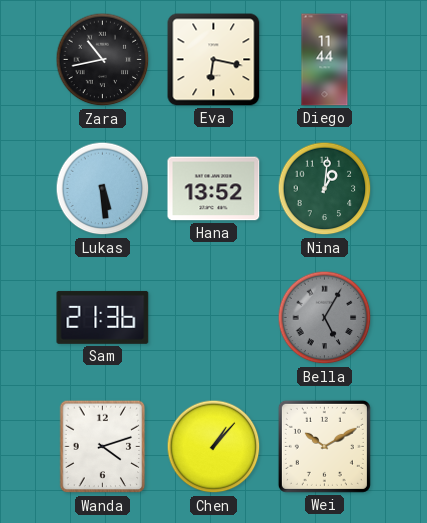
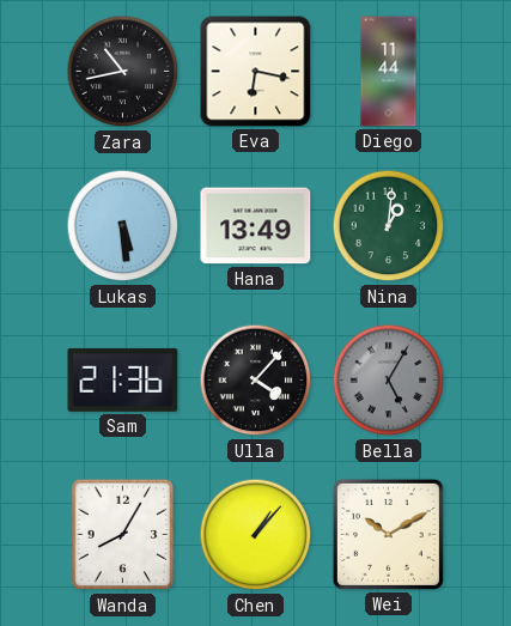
Hana: 13:52 -> 13:49 (256, 226)
Ulla: none -> 4:07 (256, 381)
Wanda: 4:12 -> 8:05 (123, 535)
